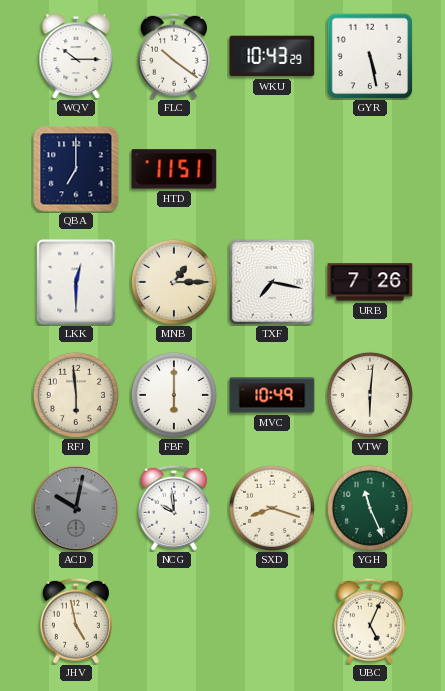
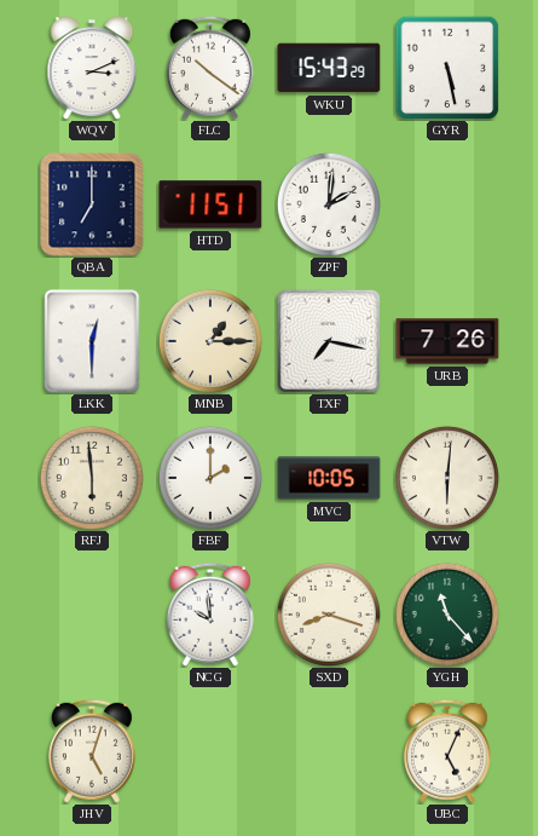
WQV: 10:15 -> 3:11 (92, 68)
WKU: 10:43 -> 15:43 (329, 68)
ZPF: none -> 2:01 (329, 204)
FBF: 6:00 -> 2:00 (210, 478)
MVC: 10:49 -> 10:05 (329, 478)
ACD: 10:02 -> none (76, 508)
YGH: 11:26 -> 11:23 (447, 615)
JHV: 4:58 -> 5:03 (92, 751)
